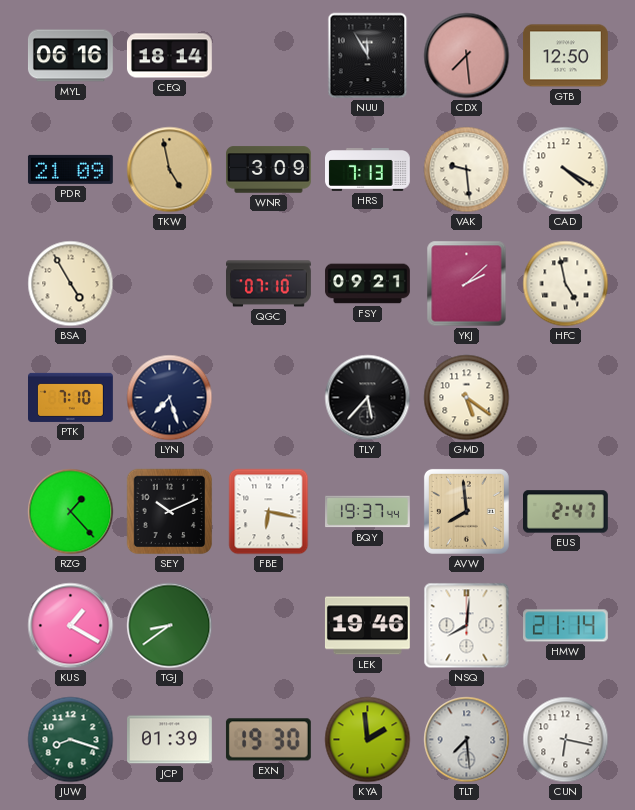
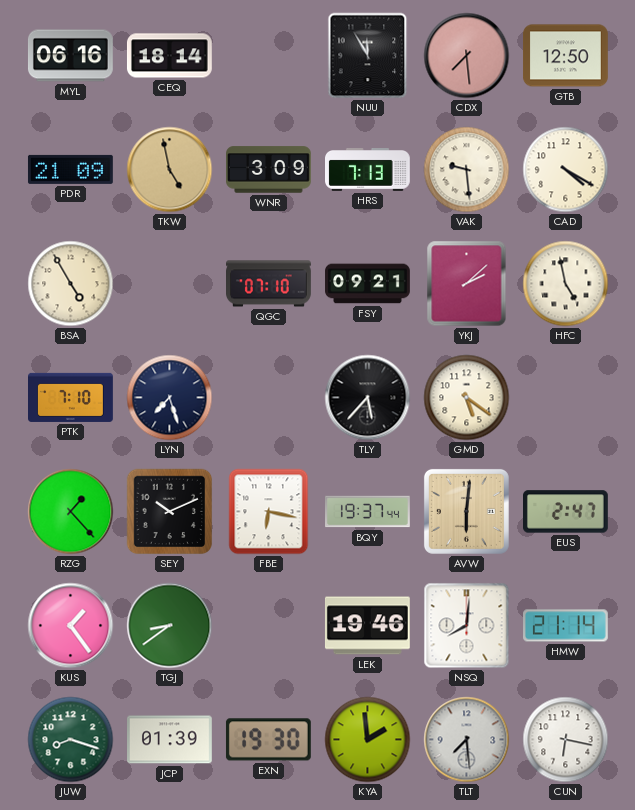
AVW: 7:59 -> 6:01 (466, 511)
KUS: 1:20 -> 1:24 (71, 626)
